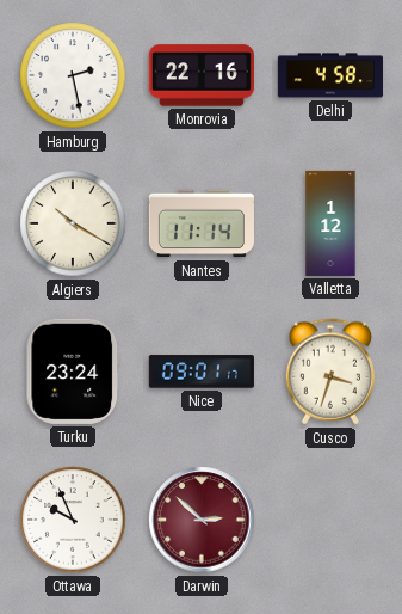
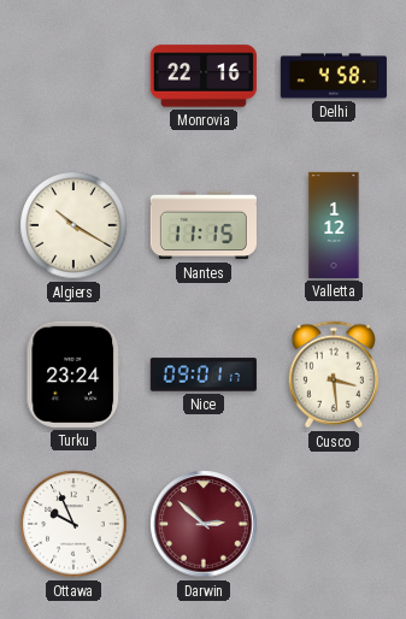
Hamburg: 2:28 -> none (73, 75)
Nantes: 11:14 -> 11:15 (204, 225)
Cusco: 3:33 -> 3:29 (334, 375)
